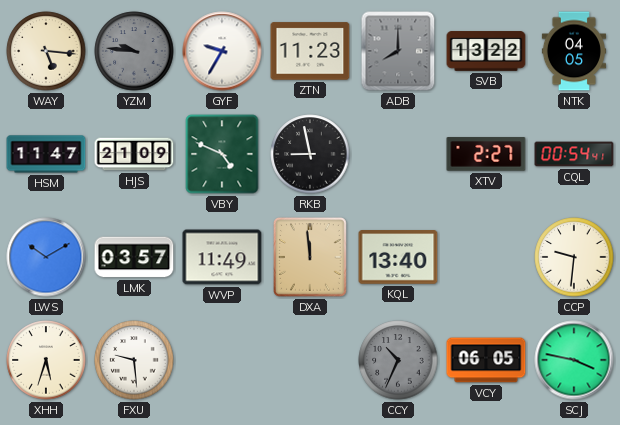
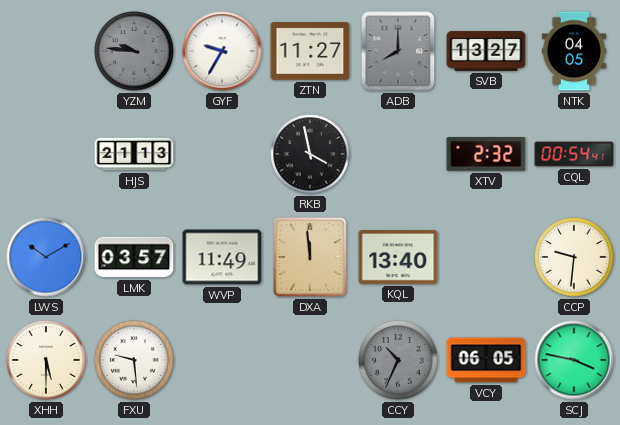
WAY: 5:16 -> none (46, 51)
ZTN: 11:23 -> 11:27 (310, 51)
SVB: 13:22 -> 13:27 (486, 51)
HSM: 11:47 -> none (46, 154)
HJS: 21:09 -> 21:13 (134, 154)
VBY: 4:49 -> none (222, 154)
RKB: 8:58 -> 3:58 (310, 154)
XTV: 2:27 -> 2:32 (486, 154)
XHH: 5:33 -> 5:30 (46, 360)
